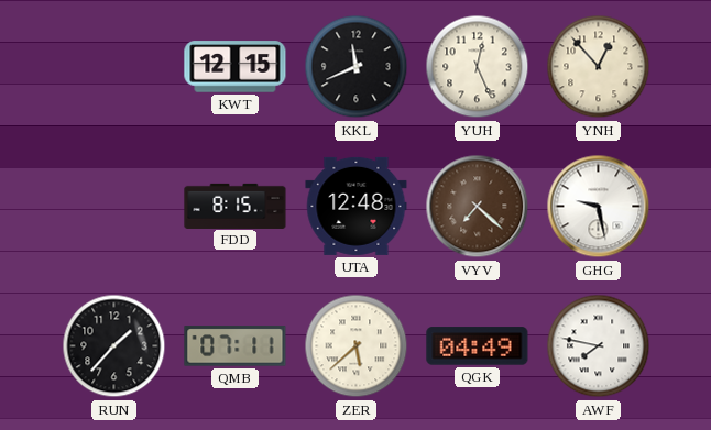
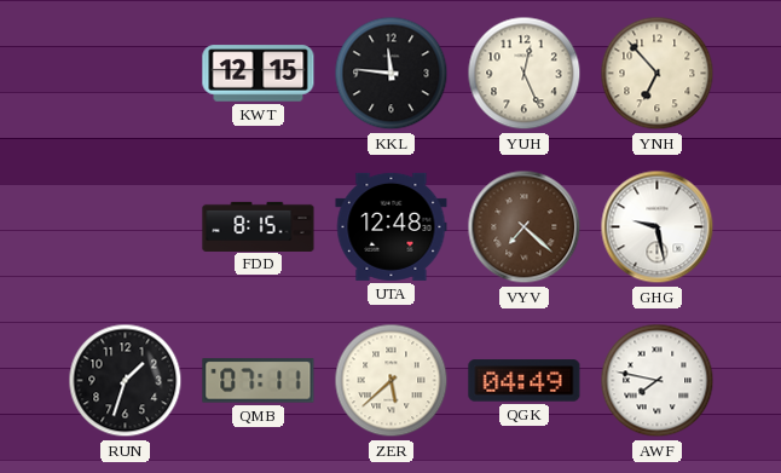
KKL: 11:41 -> 11:46 (392, 74)
YNH: 12:53 -> 6:53 (658, 74)
RUN: 1:37 -> 1:33 (126, 381)
